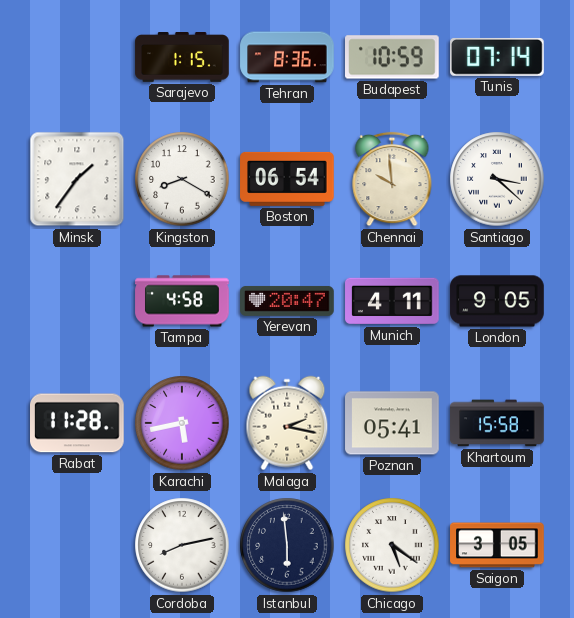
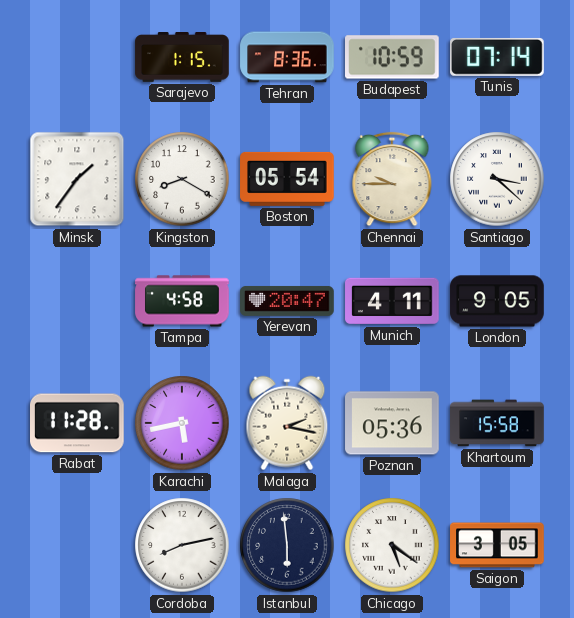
Boston: 06:54 -> 05:54 (287, 179)
Chennai: 9:59 -> 9:45 (392, 179)
Poznan: 05:41 -> 05:36 (392, 423)
